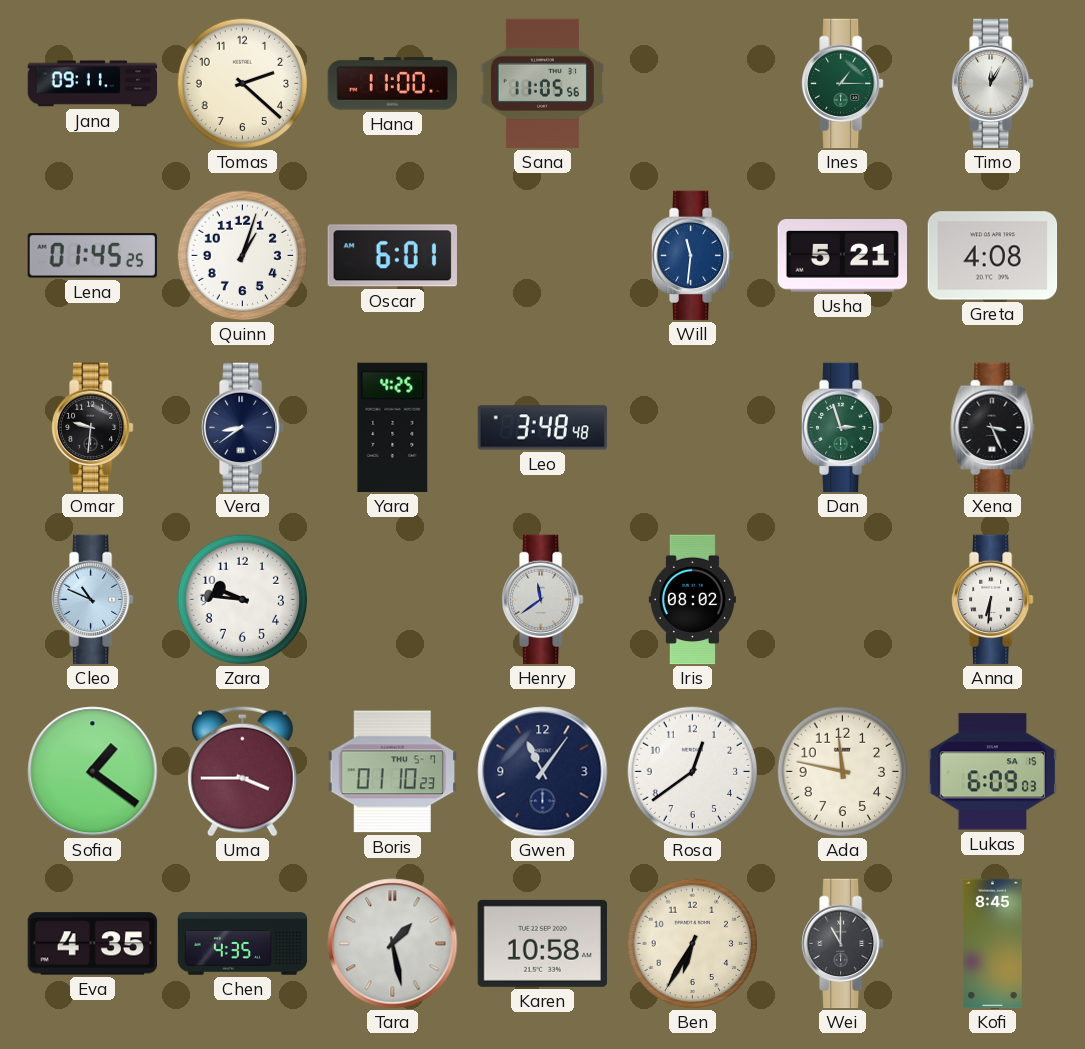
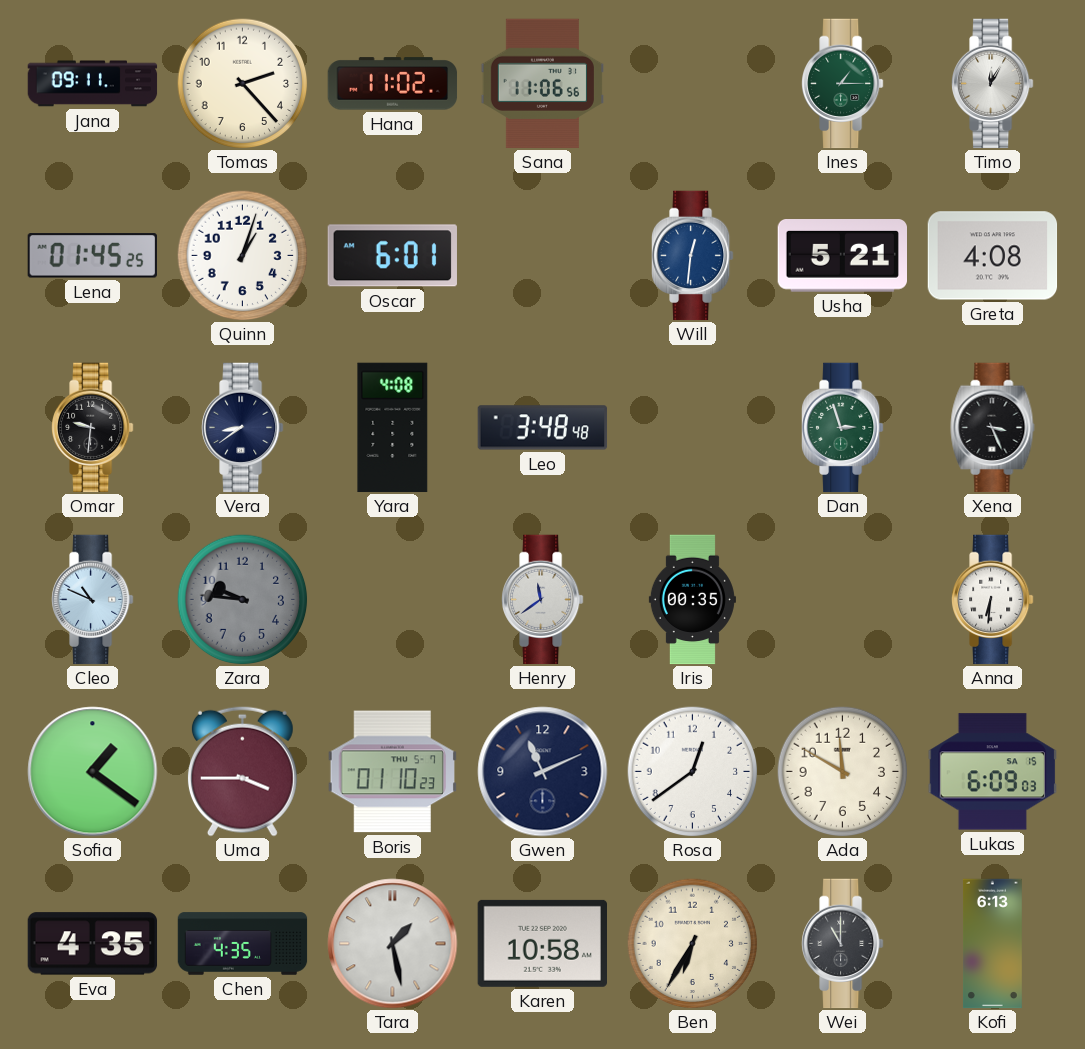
Tomas: 2:22 -> 2:23 (243, 84)
Hana: 11:00 -> 11:02 (393, 84)
Sana: 11:05 -> 11:06 (542, 84)
Will: 11:31 -> 12:31 (693, 256)
Yara: 4:25 -> 4:08 (393, 428)
Zara dial: white -> grey (243, 600)
Iris: 08:02 -> 00:35 (692, 600)
Gwen: 11:06 -> 11:11 (543, 772)
Ada: 11:47 -> 11:50 (843, 772)
Kofi: 8:45 -> 6:13 (992, 944)
